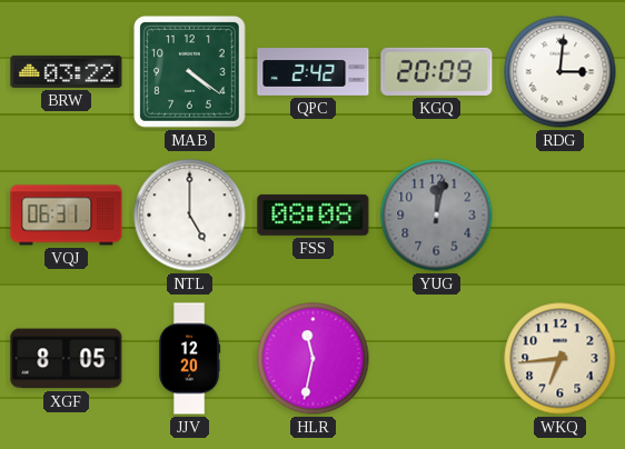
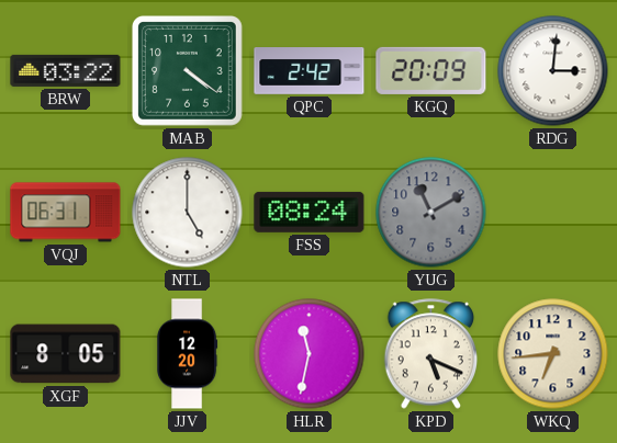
FSS: 08:08 -> 08:24 (310, 212)
YUG: 12:02 -> 11:10 (431, 213)
KPD: none -> 5:19 (431, 354)
